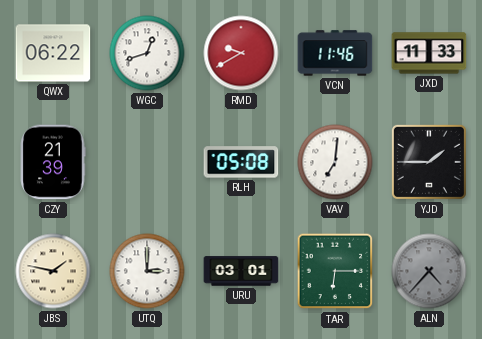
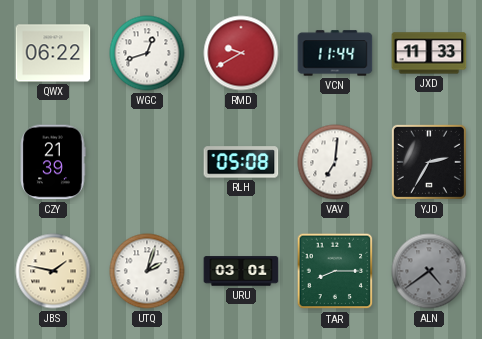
VCN: 11:46 -> 11:44 (335, 53)
YJD: 1:45 -> 2:35 (429, 162)
UTQ: 3:00 -> 2:03 (147, 271)
TAR: 6:15 -> 8:15 (335, 271)
ALN: 4:37 -> 4:39 (429, 271)
